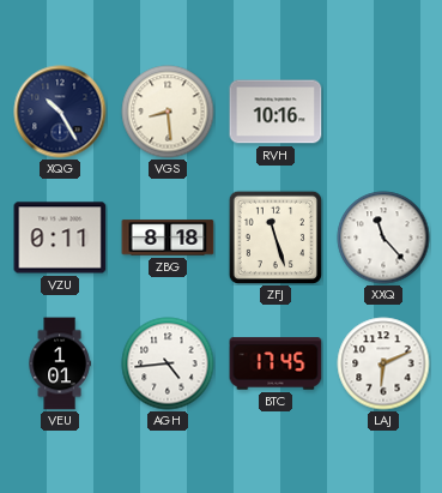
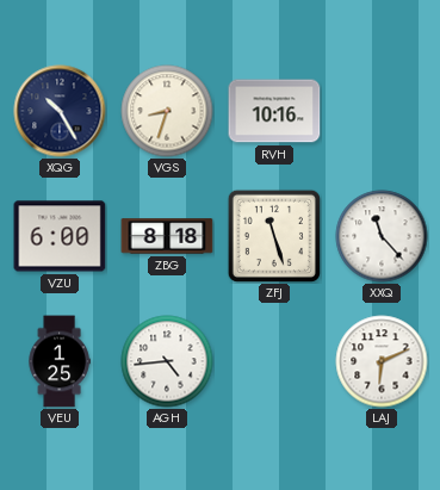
VGS: 8:29 -> 8:33 (167, 111)
VZU: 0:11 -> 6:00 (60, 236)
VEU: 1:01 -> 1:25 (60, 361)
BTC: 17:45 -> none (276, 363)
